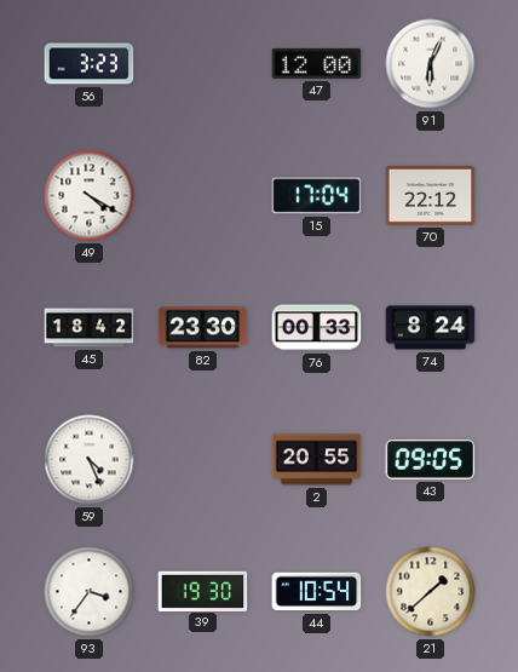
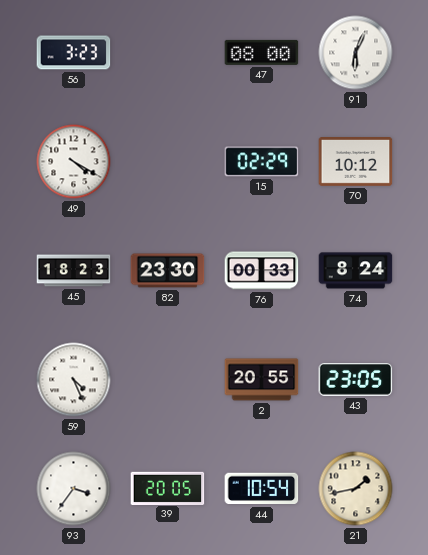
47: 12:00 -> 08:00 (262, 52)
15: 17:04 -> 02:29 (262, 162)
70: 22:12 -> 10:12 (356, 162)
45: 18:42 -> 18:23 (74, 271)
43: 09:05 -> 23:05 (356, 380)
39: 19:30 -> 20:05 (168, 488)
21: 1:38 -> 1:43 (356, 489)
